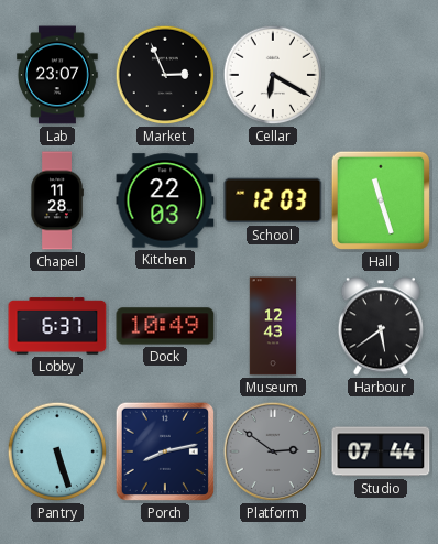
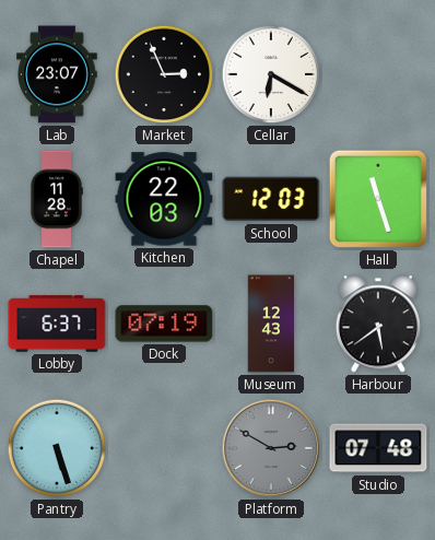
Dock: 10:49 -> 07:19 (164, 324)
Porch: 8:13 -> none (165, 451)
Platform: 2:51 -> 2:50 (271, 448)
Studio: 07:44 -> 07:48 (378, 448)
